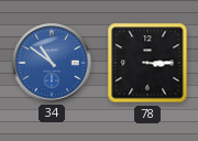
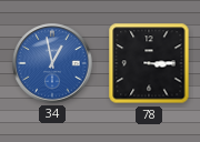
34: 10:51 -> 12:58 (52, 63)
